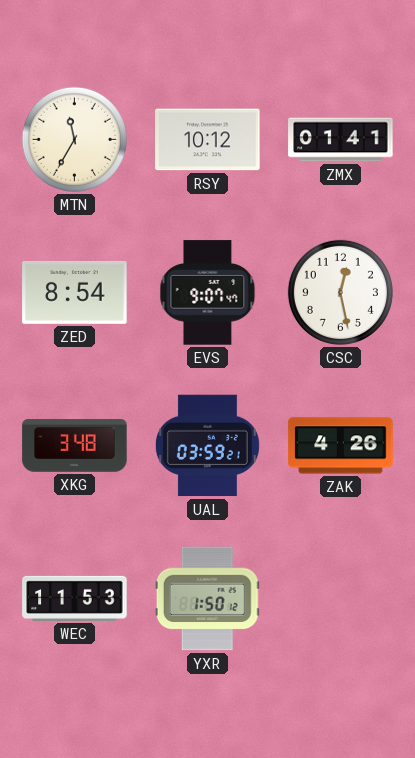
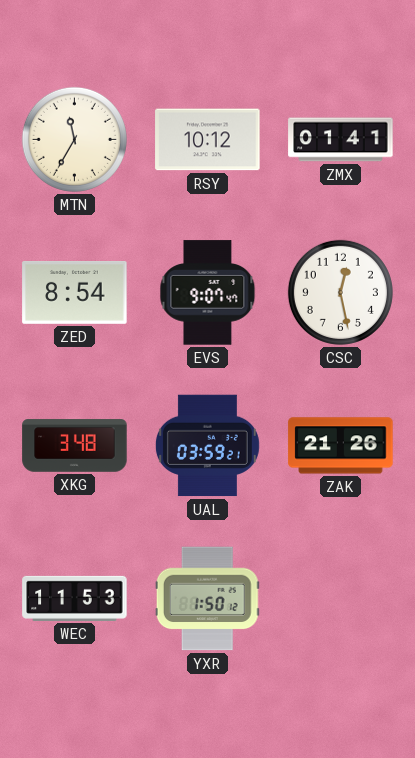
ZAK: 4:26 -> 21:26 (341, 446)
